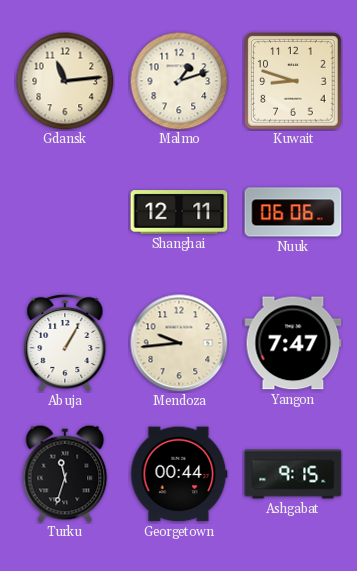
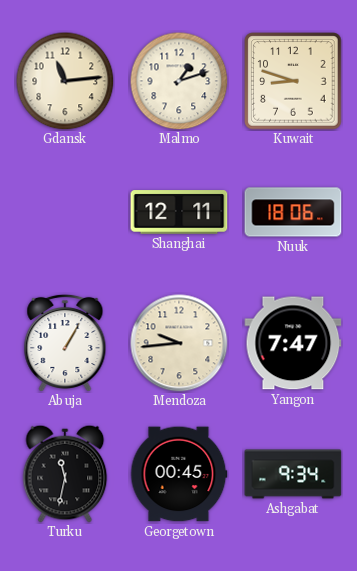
Nuuk: 06:06 -> 18:06 (293, 212)
Turku: 11:33 -> 11:32 (65, 474)
Georgetown: 00:44 -> 00:45 (179, 474)
Ashgabat: 9:15 -> 9:34 (293, 474)
